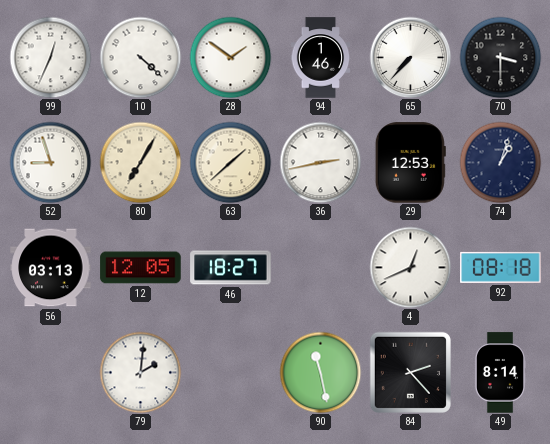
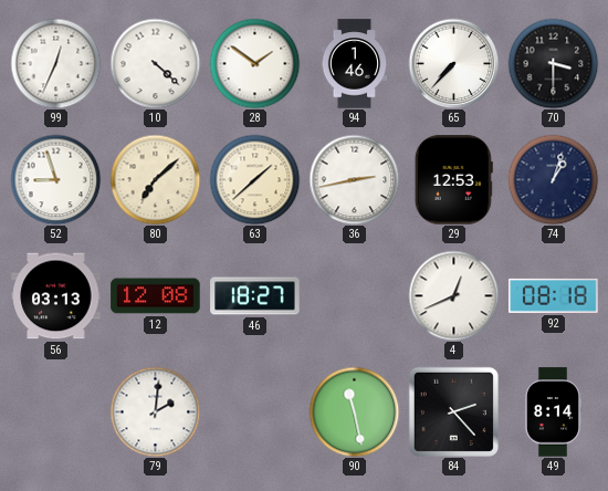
80: 7:05 -> 7:08 (155, 179)
12: 12:05 -> 12:08 (156, 296)
